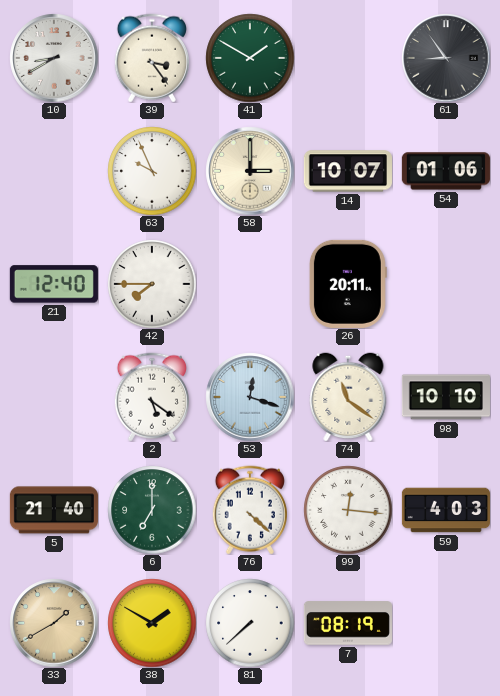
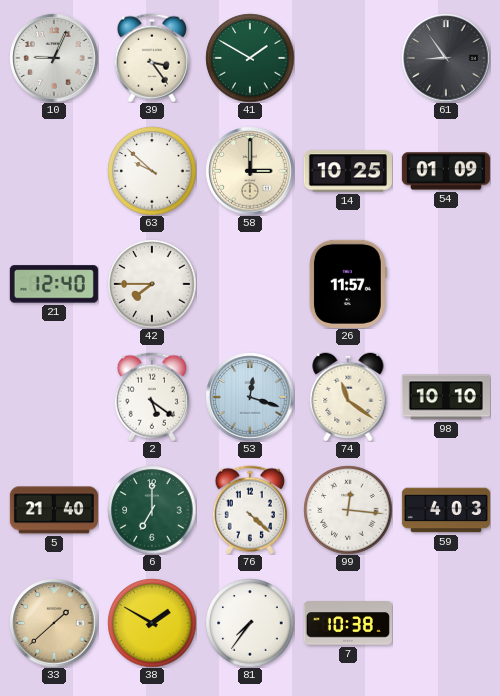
10: 8:40 -> 9:04 (54, 58)
63: 9:56 -> 9:52 (152, 171)
14: 10:07 -> 10:25 (348, 171)
54: 01:06 -> 01:09 (446, 171)
26: 20:11 -> 11:57 (348, 284)
33: 1:40 -> 1:38 (54, 623)
81: 7:38 -> 7:36 (250, 623)
7: 08:19 -> 10:38 (348, 623)
